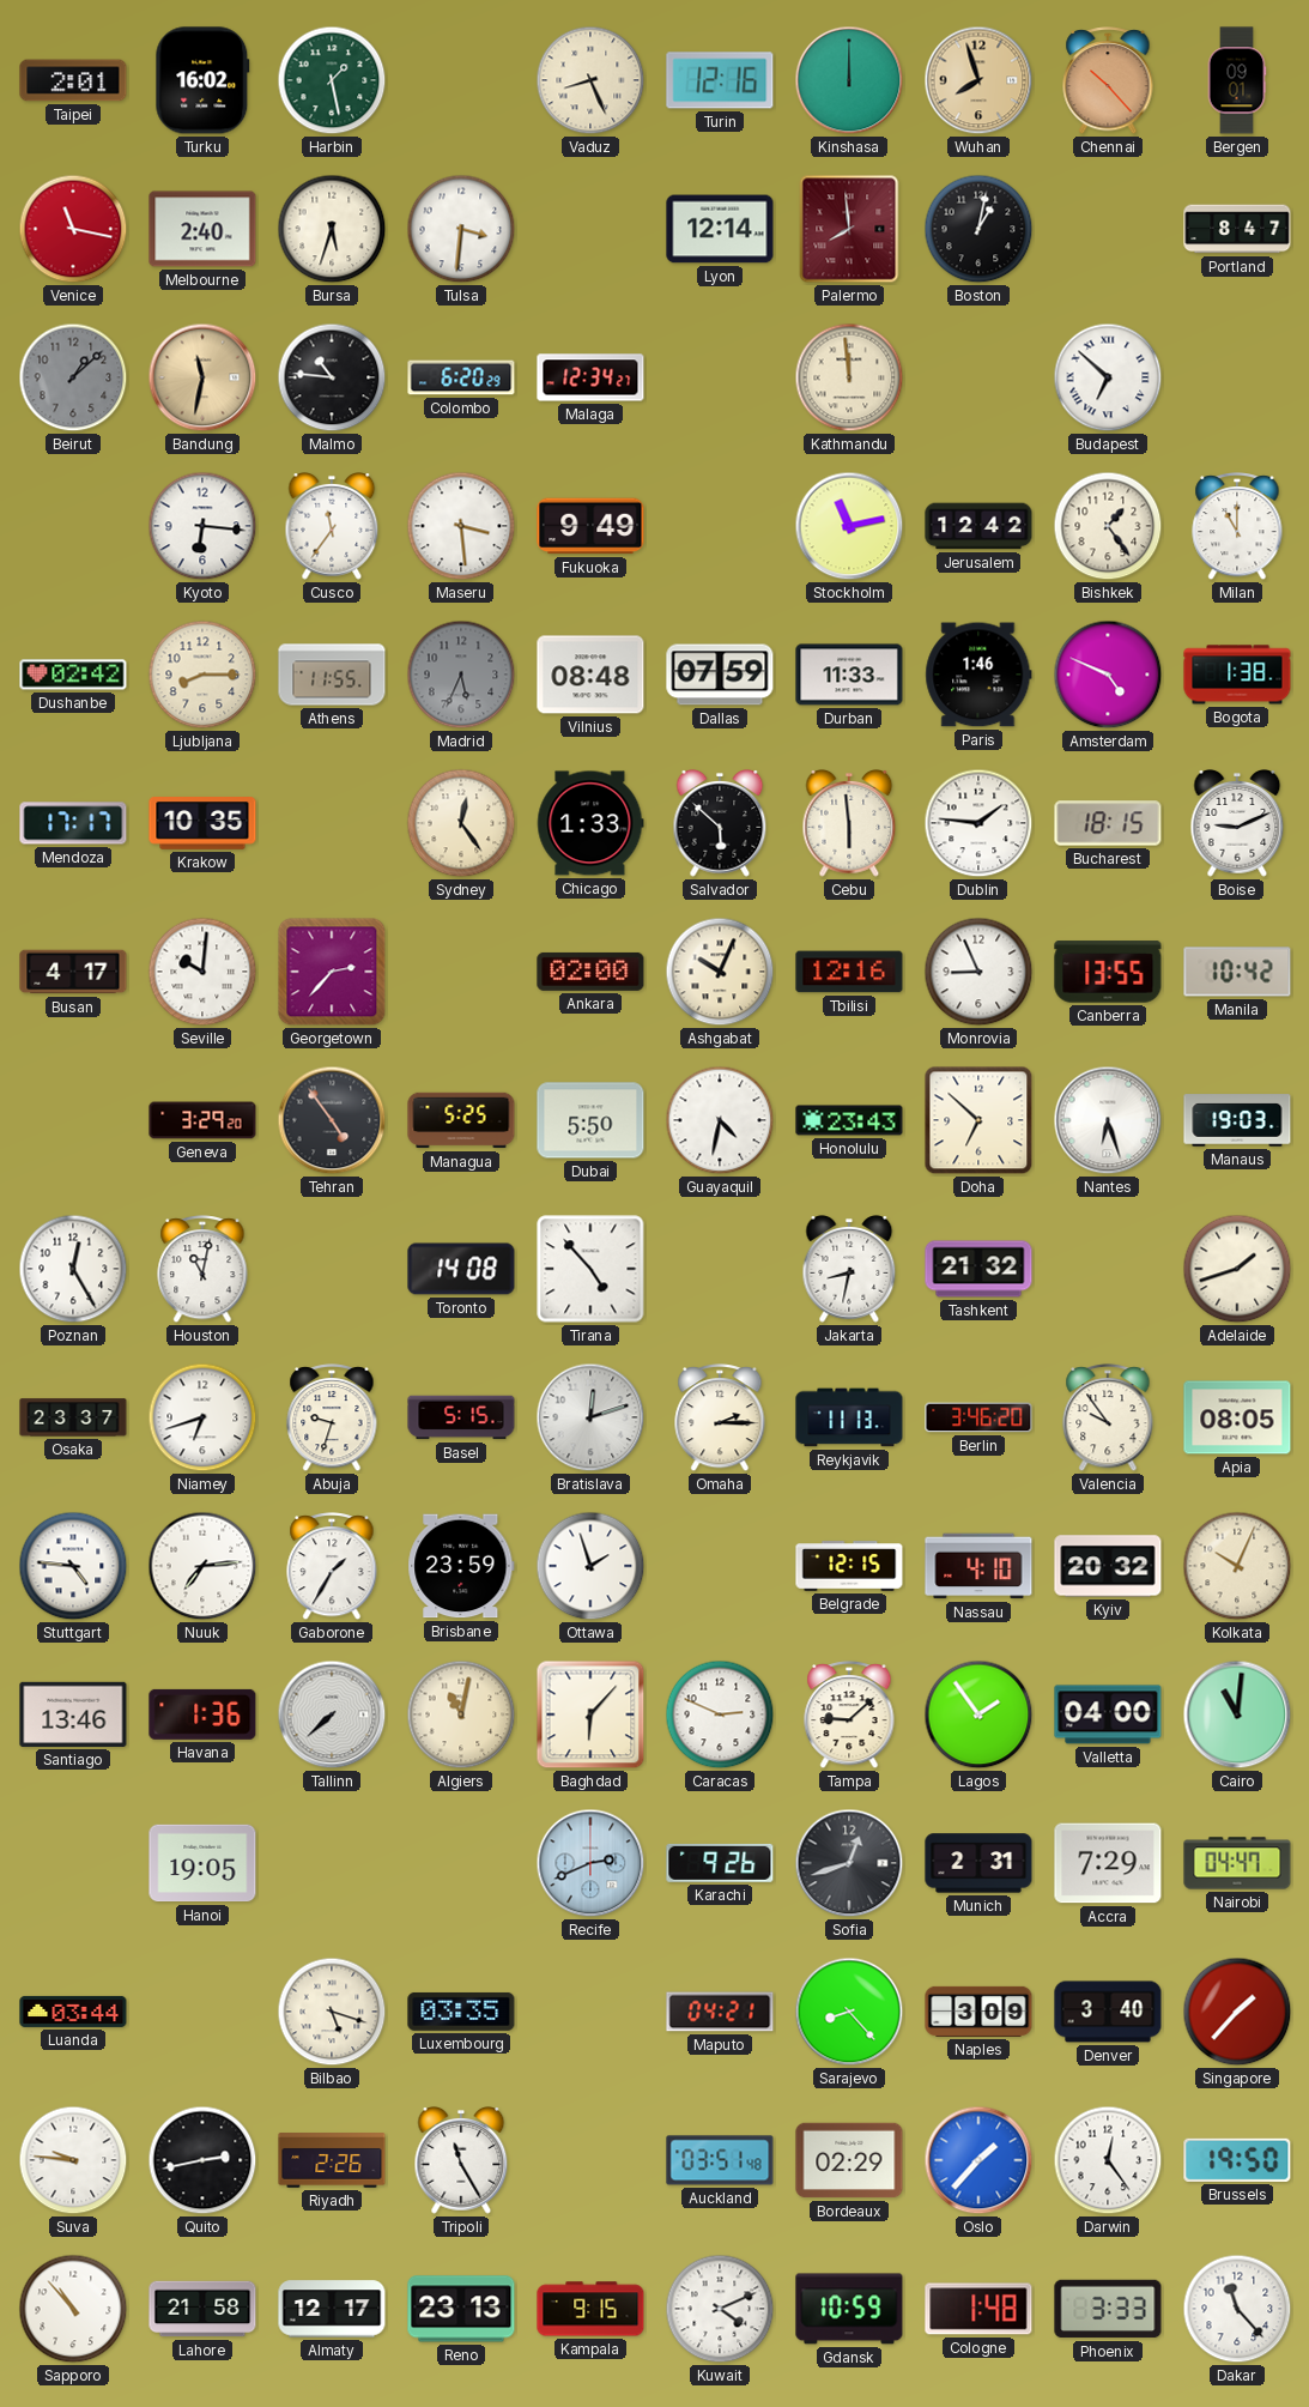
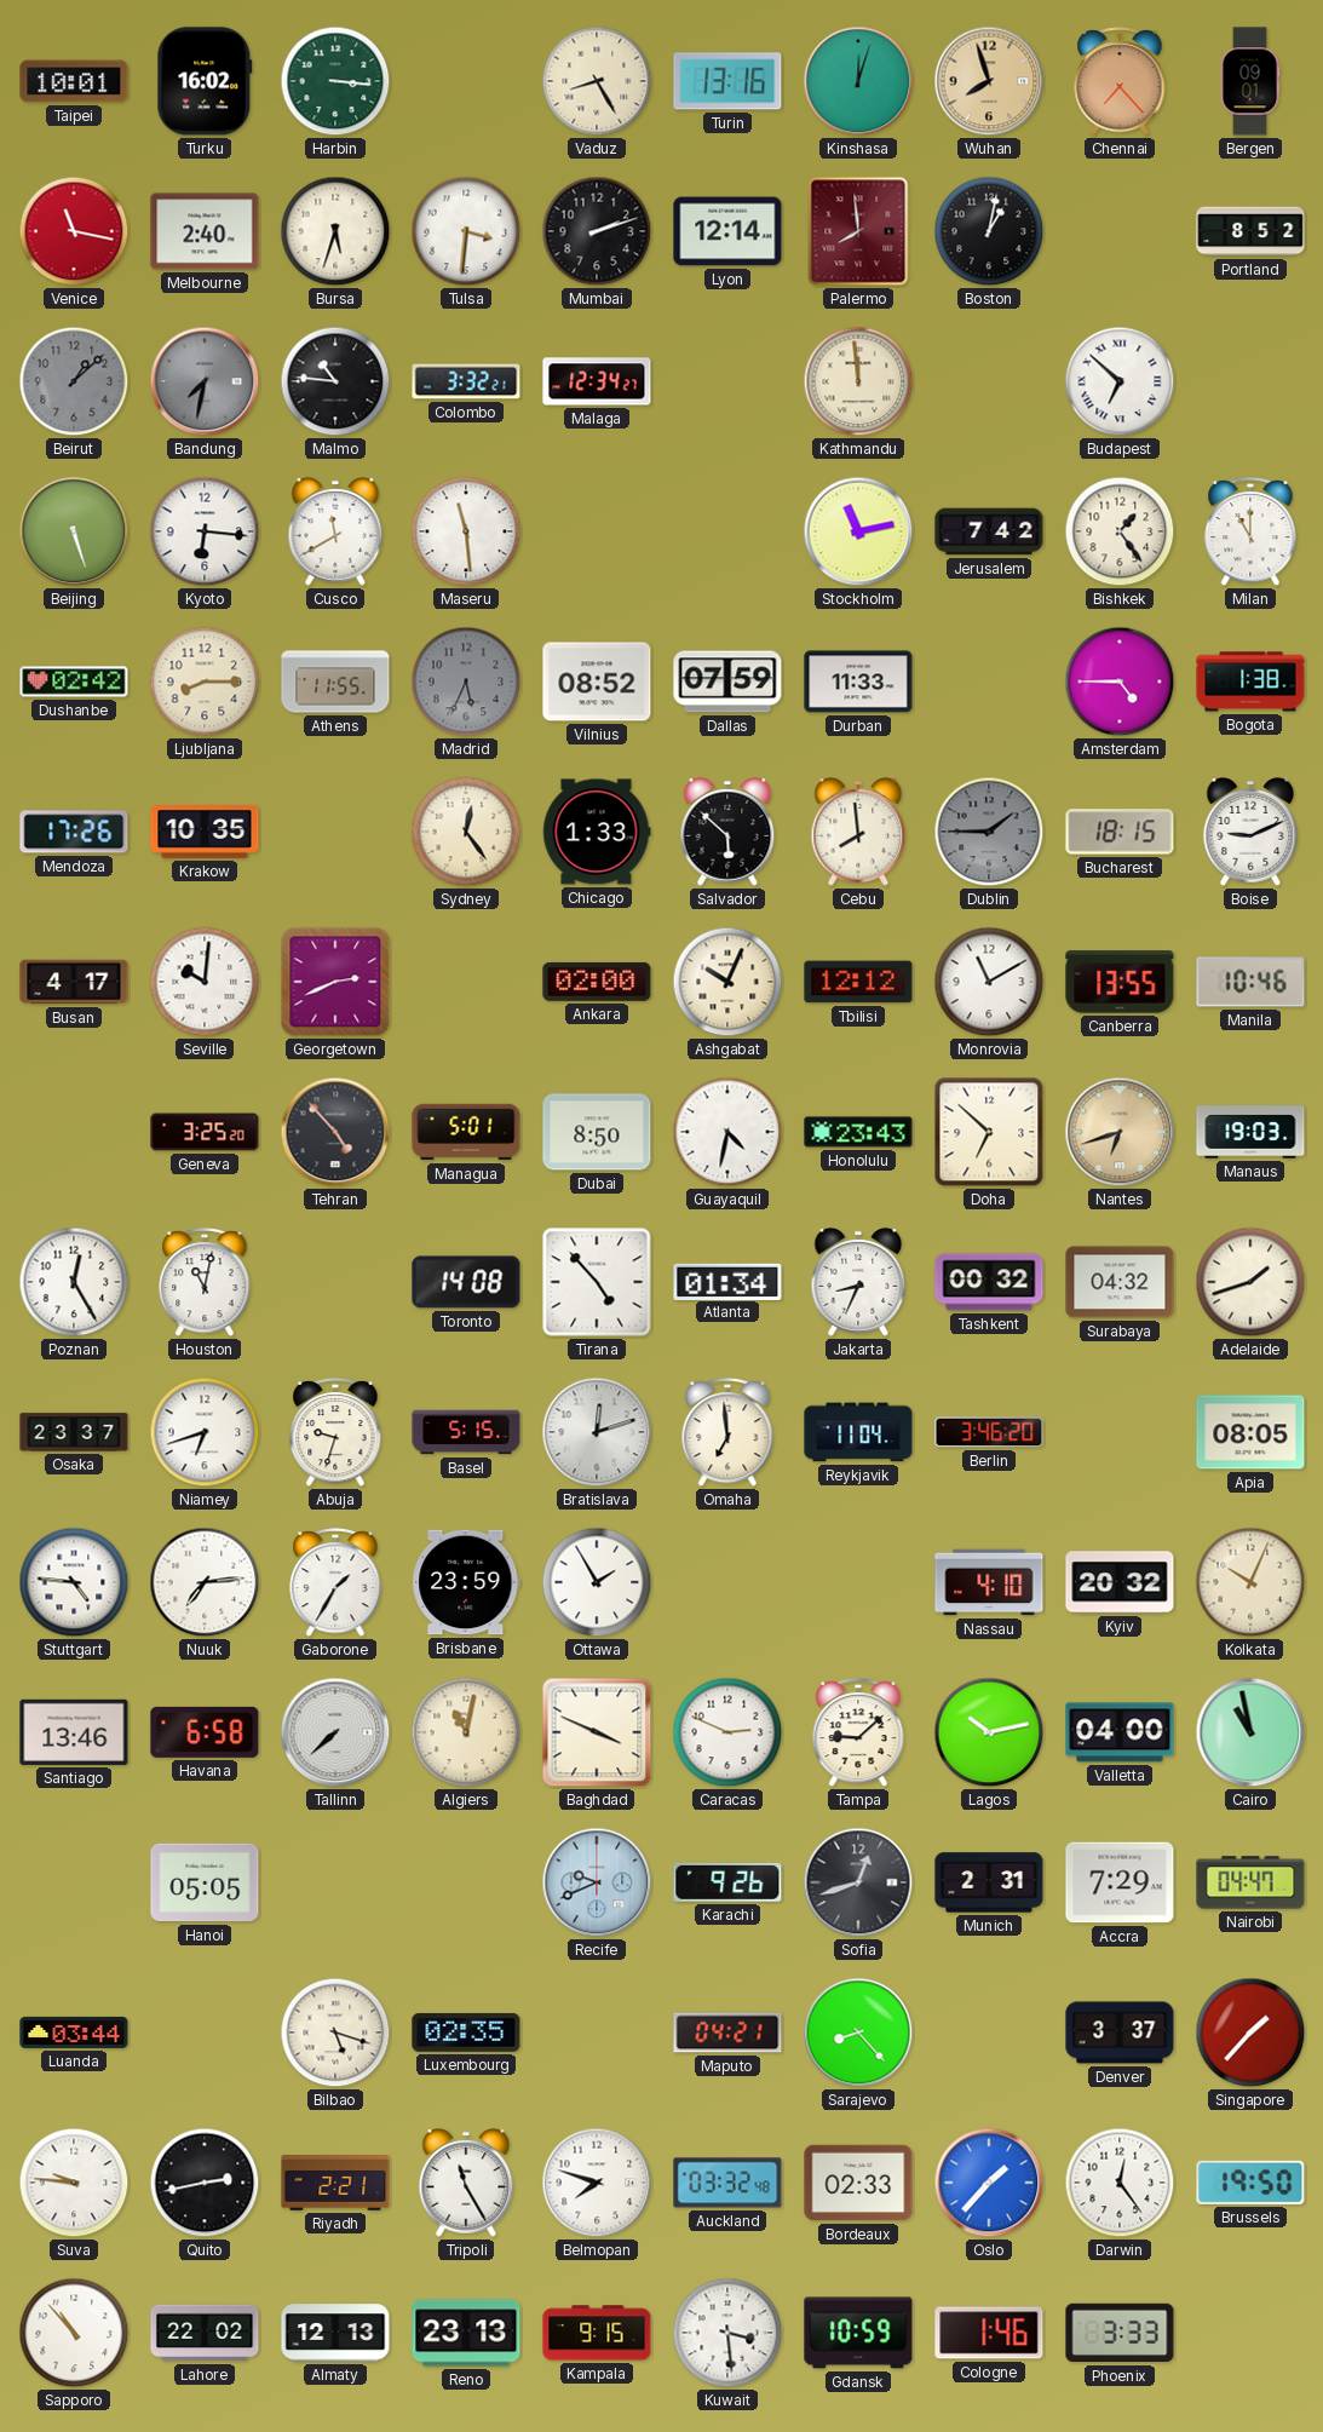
Taipei: 2:01 -> 10:01 (74, 81)
Harbin: 1:28 -> 3:16 (335, 81)
Vaduz: 8:26 -> 8:25 (597, 81)
Turin: 12:16 -> 13:16 (727, 81)
Kinshasa: 12:00 -> 12:03 (858, 81)
Chennai: 10:23 -> 7:23 (1120, 82)
Mumbai: none -> 2:12 (597, 231)
Portland: 8:47 -> 8:52 (1250, 231)
Bandung: 11:32 -> 7:32 (205, 381)
Bandung dial: champagne -> grey (205, 381)
Colombo: 6:20 -> 3:32 (466, 381)
Beijing: none -> 5:27 (74, 531)
Cusco: 11:36 -> 11:40 (335, 533)
Maseru: 3:29 -> 11:29 (466, 531)
Fukuoka: 9:49 -> none (590, 526)
Jerusalem: 12:42 -> 7:42 (989, 531)
Vilnius: 08:48 -> 08:52 (597, 682)
Paris: 1:46 -> none (978, 675)
Amsterdam: 4:49 -> 4:45 (1120, 682)
Mendoza: 17:17 -> 17:26 (74, 832)
Cebu: 5:59 -> 7:59 (858, 833)
Dublin: 1:46 -> 1:45 (989, 832)
Dublin dial: white -> grey (989, 832)
Georgetown: 2:37 -> 2:41 (335, 982)
Tbilisi: 12:16 -> 12:12 (858, 982)
Monrovia: 8:56 -> 11:10 (989, 982)
Manila: 10:42 -> 10:46 (1250, 982)
Geneva: 3:29 -> 3:25 (205, 1132)
Tehran: 4:54 -> 4:53 (335, 1132)
Managua: 5:25 -> 5:01 (466, 1132)
Dubai: 5:50 -> 8:50 (597, 1132)
Nantes: 6:27 -> 6:42 (1120, 1132)
Nantes dial: white -> champagne (1120, 1132)
Atlanta: none -> 01:34 (727, 1281)
Jakarta: 8:32 -> 8:34 (858, 1283)
Tashkent: 21:32 -> 00:32 (989, 1282)
Surabaya: none -> 04:32 (1120, 1282)
Omaha: 2:15 -> 6:59 (727, 1433)
Reykjavik: 11:13 -> 11:04 (858, 1432)
Valencia: 9:54 -> none (1108, 1419)
Ottawa: 1:57 -> 1:55 (597, 1582)
Belgrade: 12:15 -> none (849, 1566)
Havana: 1:36 -> 6:58 (205, 1732)
Baghdad: 6:07 -> 3:49 (597, 1732)
Lagos: 1:54 -> 10:13 (989, 1732)
Cairo: 11:01 -> 10:58 (1250, 1732)
Hanoi: 19:05 -> 05:05 (205, 1882)
Recife: 2:41 -> 9:41 (597, 1882)
Luxembourg: 03:35 -> 02:35 (466, 2033)
Naples: 3:09 -> none (978, 2012)
Denver: 3:40 -> 3:37 (1120, 2033)
Riyadh: 2:26 -> 2:21 (335, 2183)
Belmopan: none -> 7:48 (597, 2183)
Auckland: 03:51 -> 03:32 (727, 2183)
Bordeaux: 02:29 -> 02:33 (858, 2183)
Lahore: 21:58 -> 22:02 (205, 2333)
Almaty: 12:17 -> 12:13 (335, 2333)
Kuwait: 4:11 -> 3:29 (727, 2333)
Cologne: 1:48 -> 1:46 (989, 2333)
Dakar: 11:23 -> none (1237, 2309)
